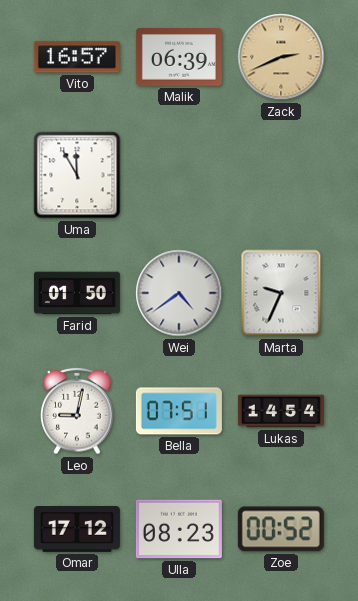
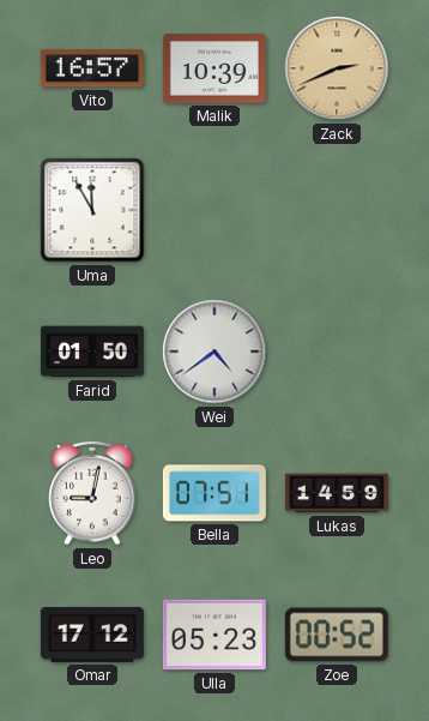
Malik: 06:39 -> 10:39 (214, 68)
Marta: 9:34 -> none (281, 293)
Lukas: 14:54 -> 14:59 (337, 493)
Ulla: 08:23 -> 05:23 (214, 635)
